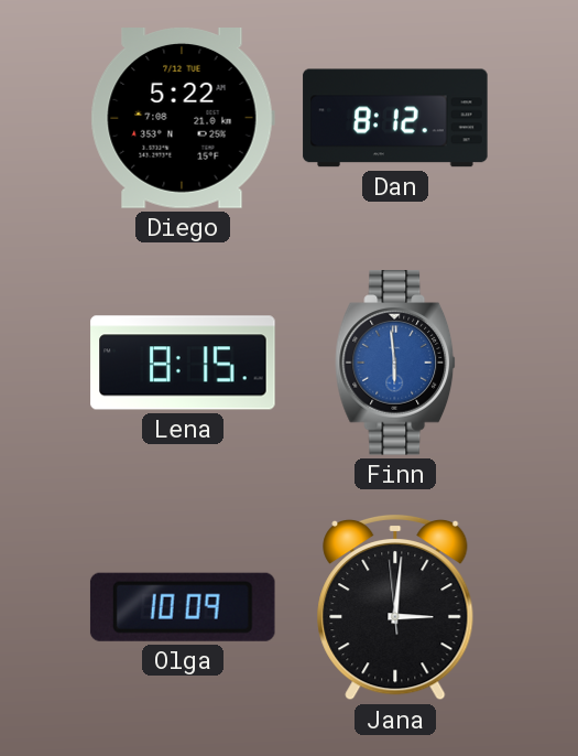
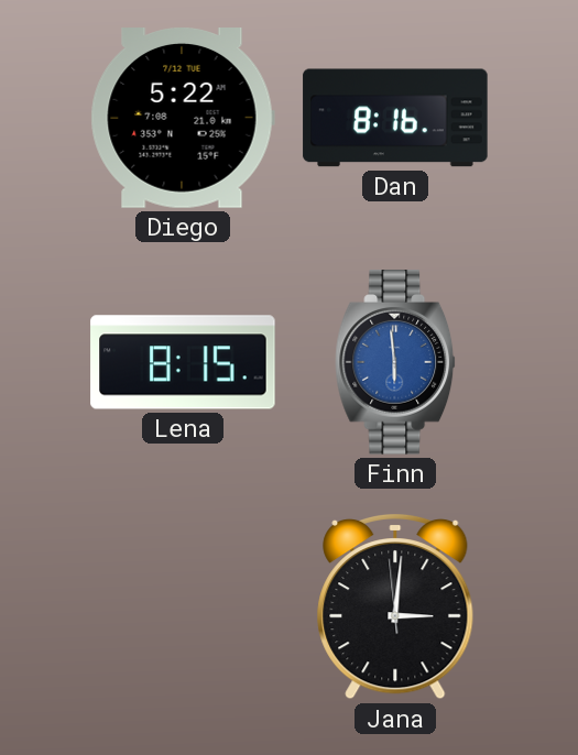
Dan: 8:12 -> 8:16 (395, 118)
Olga: 10:09 -> none (183, 607)
